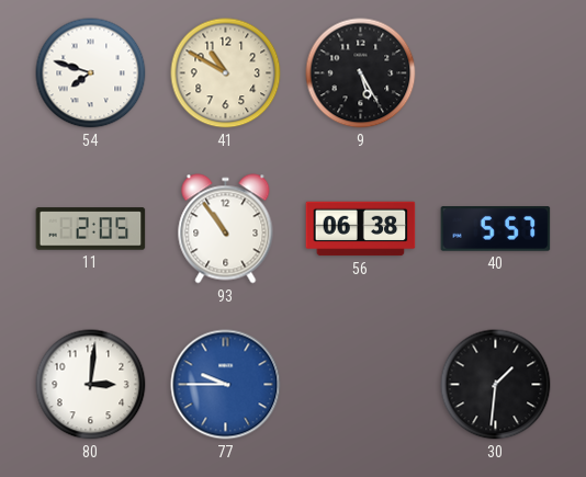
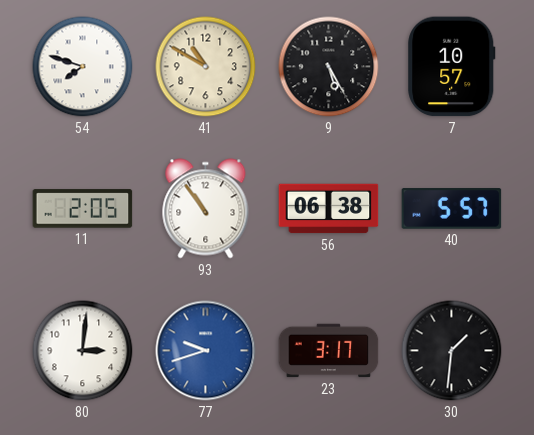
7: none -> 10:57 (452, 67)
77: 9:45 -> 9:42 (206, 351)
23: none -> 3:17 (329, 351)
